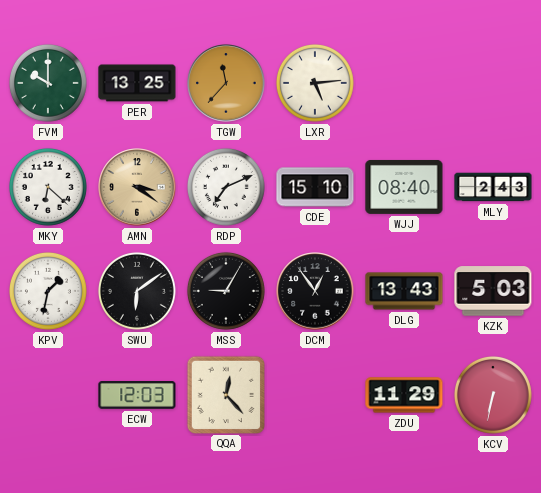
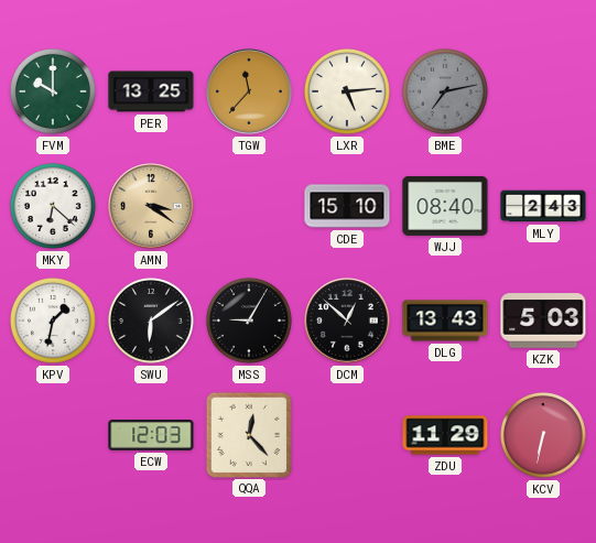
BME: none -> 7:13 (445, 91)
RDP: 7:11 -> none (226, 187)
DCM: 12:54 -> 12:52 (347, 321)
